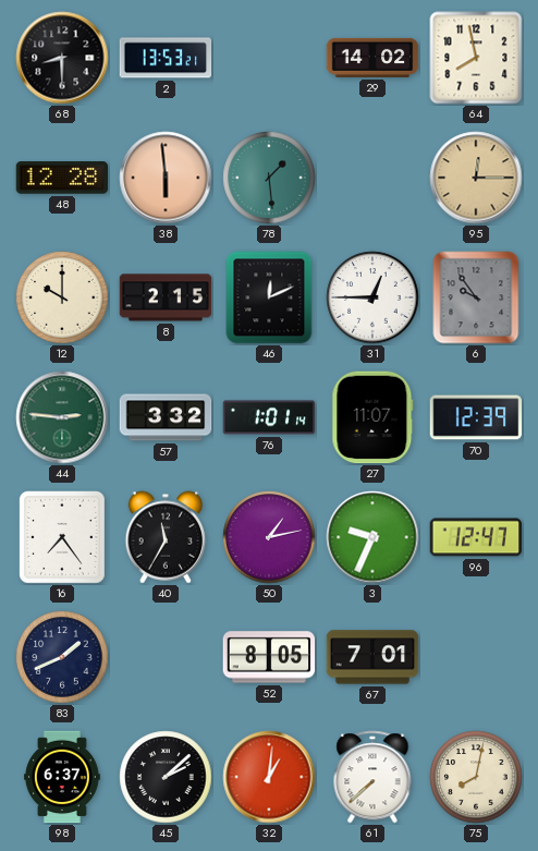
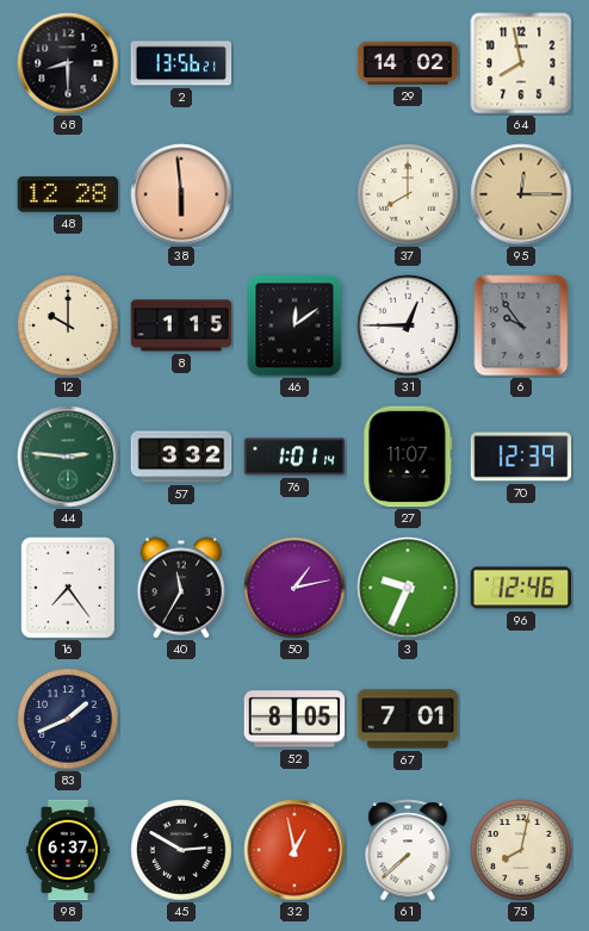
2: 13:53 -> 13:56 (181, 63)
78: 1:29 -> none (269, 178)
37: none -> 8:00 (408, 194)
8: 2:15 -> 1:15 (181, 325)
46: 12:11 -> 12:09 (294, 325)
96: 12:47 -> 12:46 (521, 588)
45: 2:08 -> 2:50 (181, 850)
32: 1:01 -> 12:58 (294, 850)
